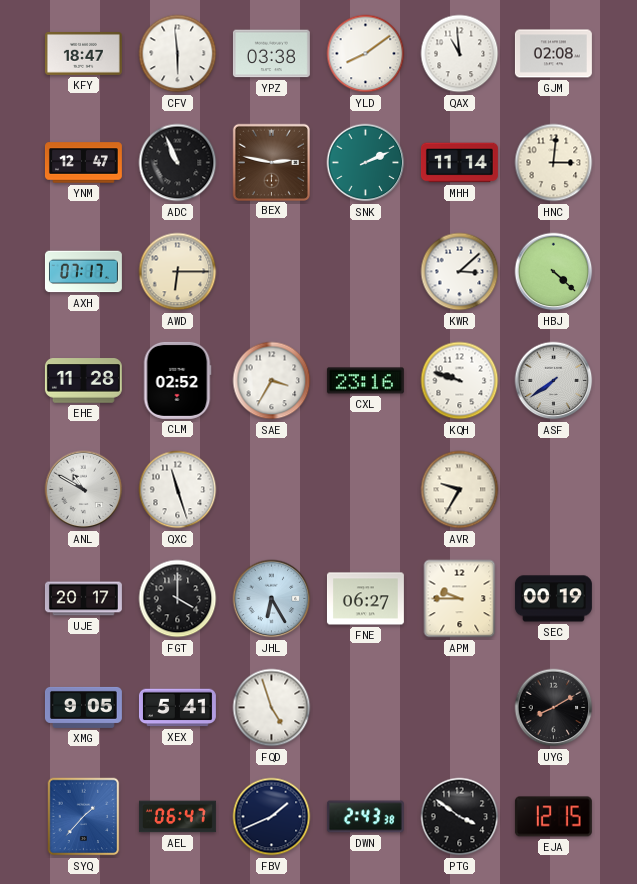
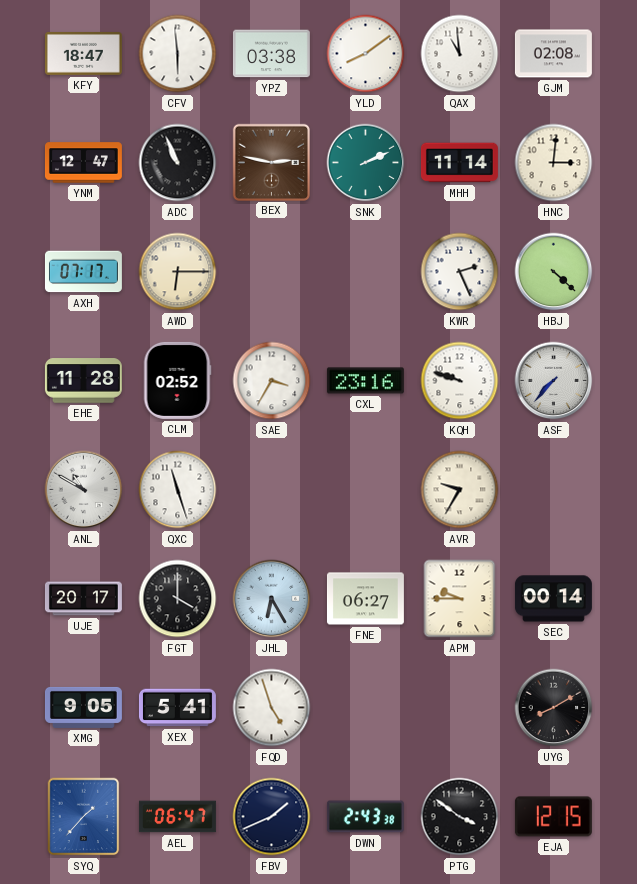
KWR: 3:08 -> 2:26 (460, 272)
ASF: 7:39 -> 7:37 (554, 381)
SEC: 00:19 -> 00:14 (553, 599)
